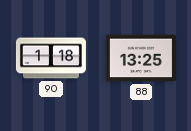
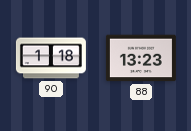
88: 13:25 -> 13:23 (141, 58)
